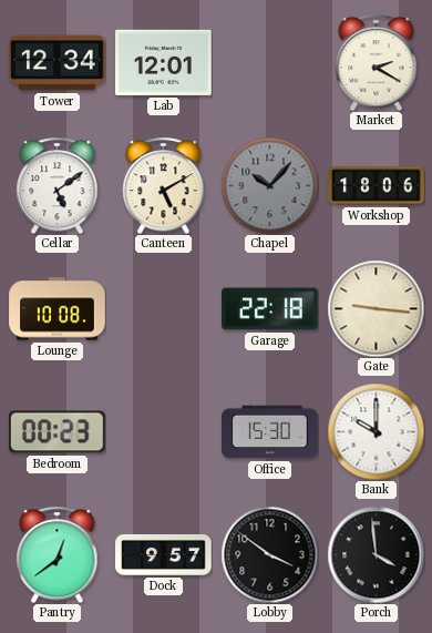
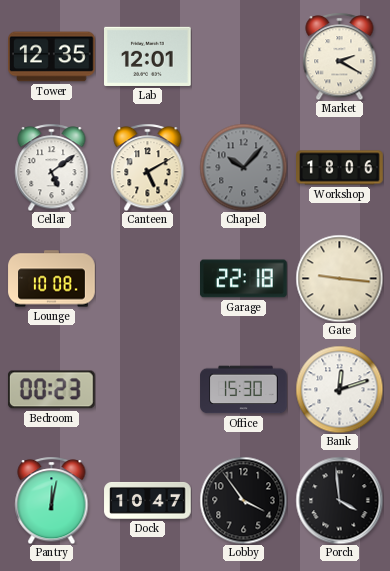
Tower: 12:34 -> 12:35 (52, 57)
Bank: 10:00 -> 12:12 (339, 389)
Pantry: 12:39 -> 12:02 (52, 500)
Dock: 9:57 -> 10:47 (148, 501)
Lobby: 3:51 -> 3:54 (243, 500)
